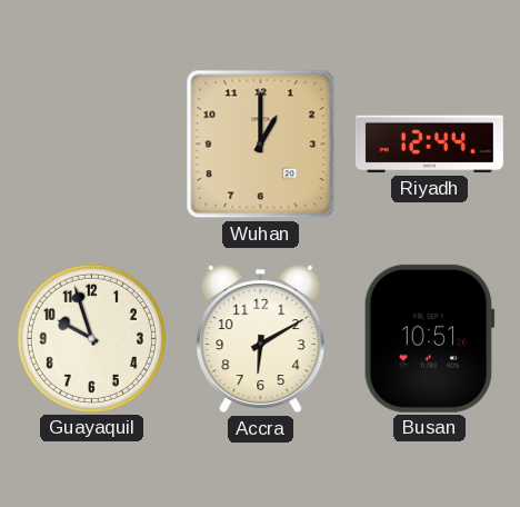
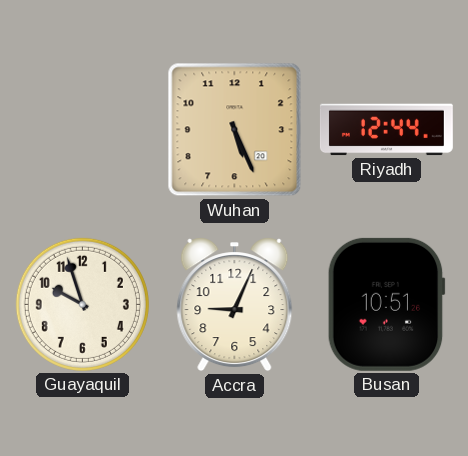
Wuhan: 1:00 -> 5:26 (235, 130)
Accra: 6:10 -> 9:04 (235, 305)
